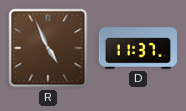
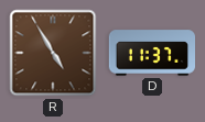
R: 4:56 -> 4:55 (53, 53)
